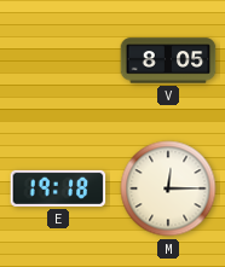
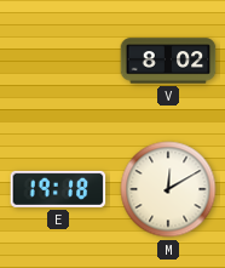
V: 8:05 -> 8:02 (168, 61)
M: 12:15 -> 12:10 (168, 189)
